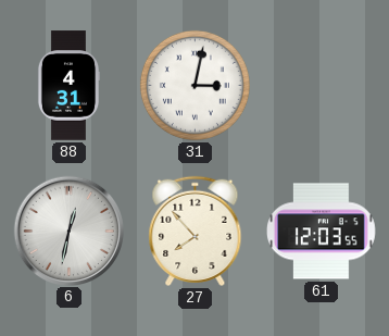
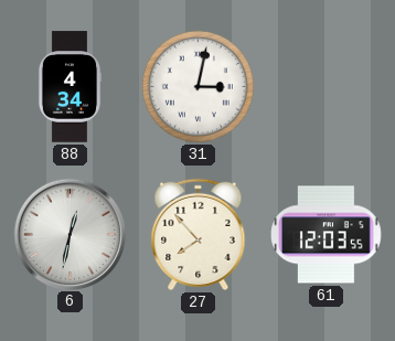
88: 4:31 -> 4:34 (70, 87)
